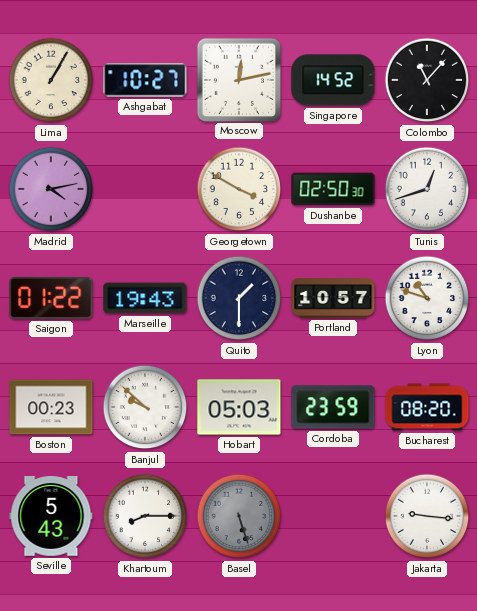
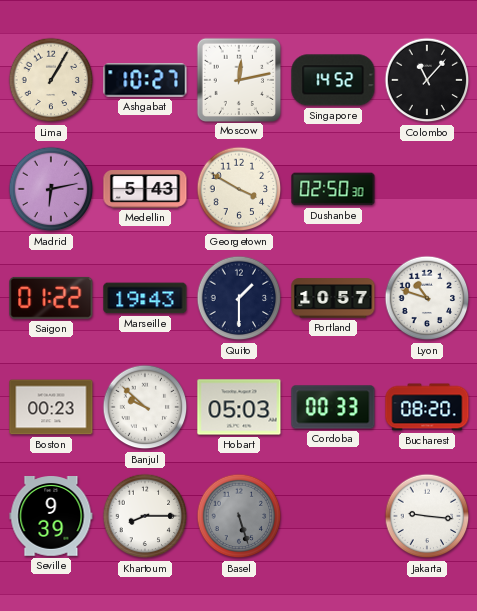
Madrid: 4:13 -> 6:13 (51, 189)
Medellin: none -> 5:43 (145, 190)
Tunis: 12:42 -> none (427, 189)
Cordoba: 23:59 -> 00:33 (333, 407)
Seville: 5:43 -> 9:39 (51, 517)
